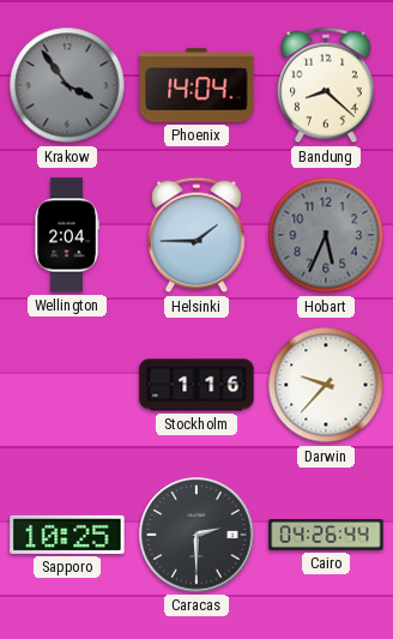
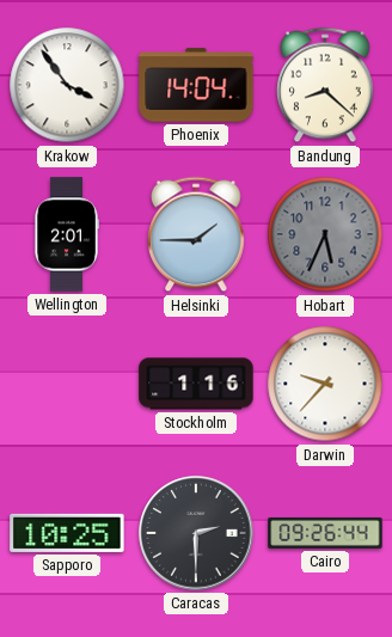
Krakow dial: grey -> white (67, 85)
Wellington: 2:04 -> 2:01 (67, 234)
Cairo: 04:26 -> 09:26 (325, 533)
